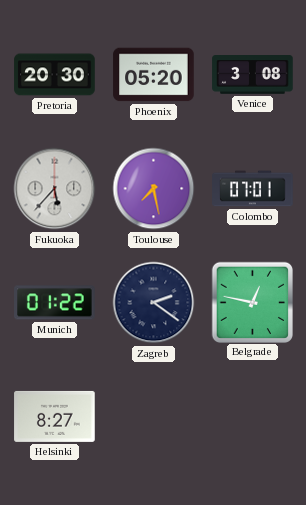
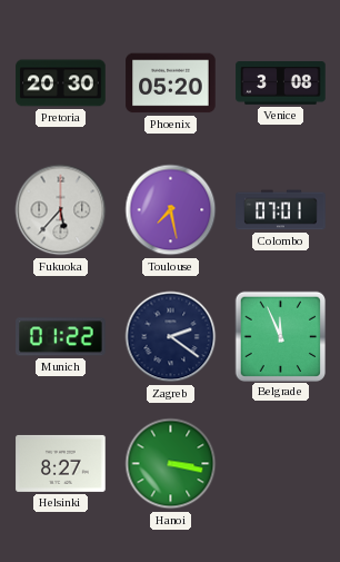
Belgrade: 12:47 -> 11:56 (280, 336)
Hanoi: none -> 3:17 (171, 464)
